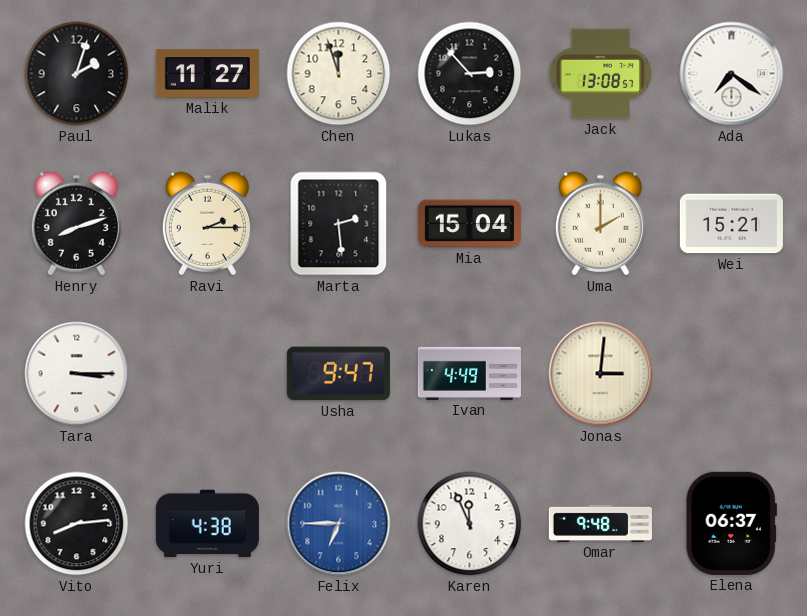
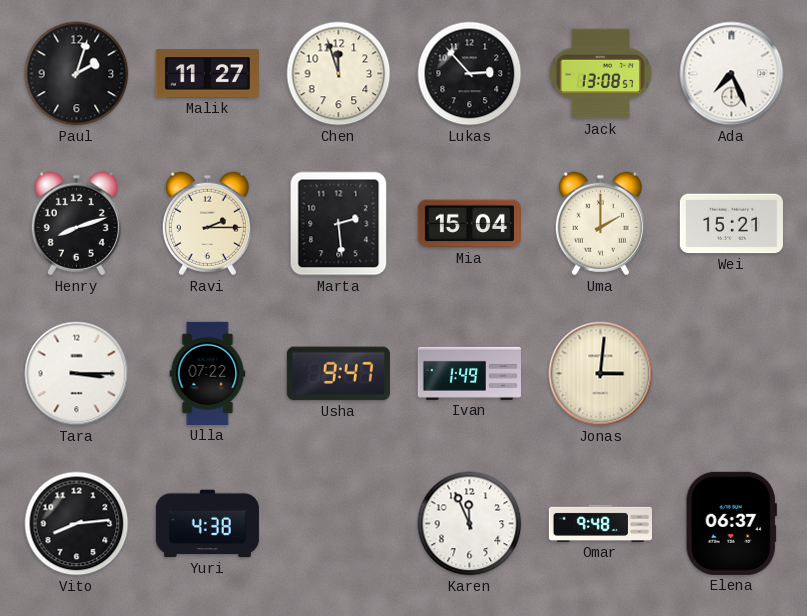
Ada: 7:21 -> 7:26 (732, 74)
Ulla: none -> 07:22 (208, 373)
Ivan: 4:49 -> 1:49 (469, 373)
Felix: 6:45 -> none (339, 524)
